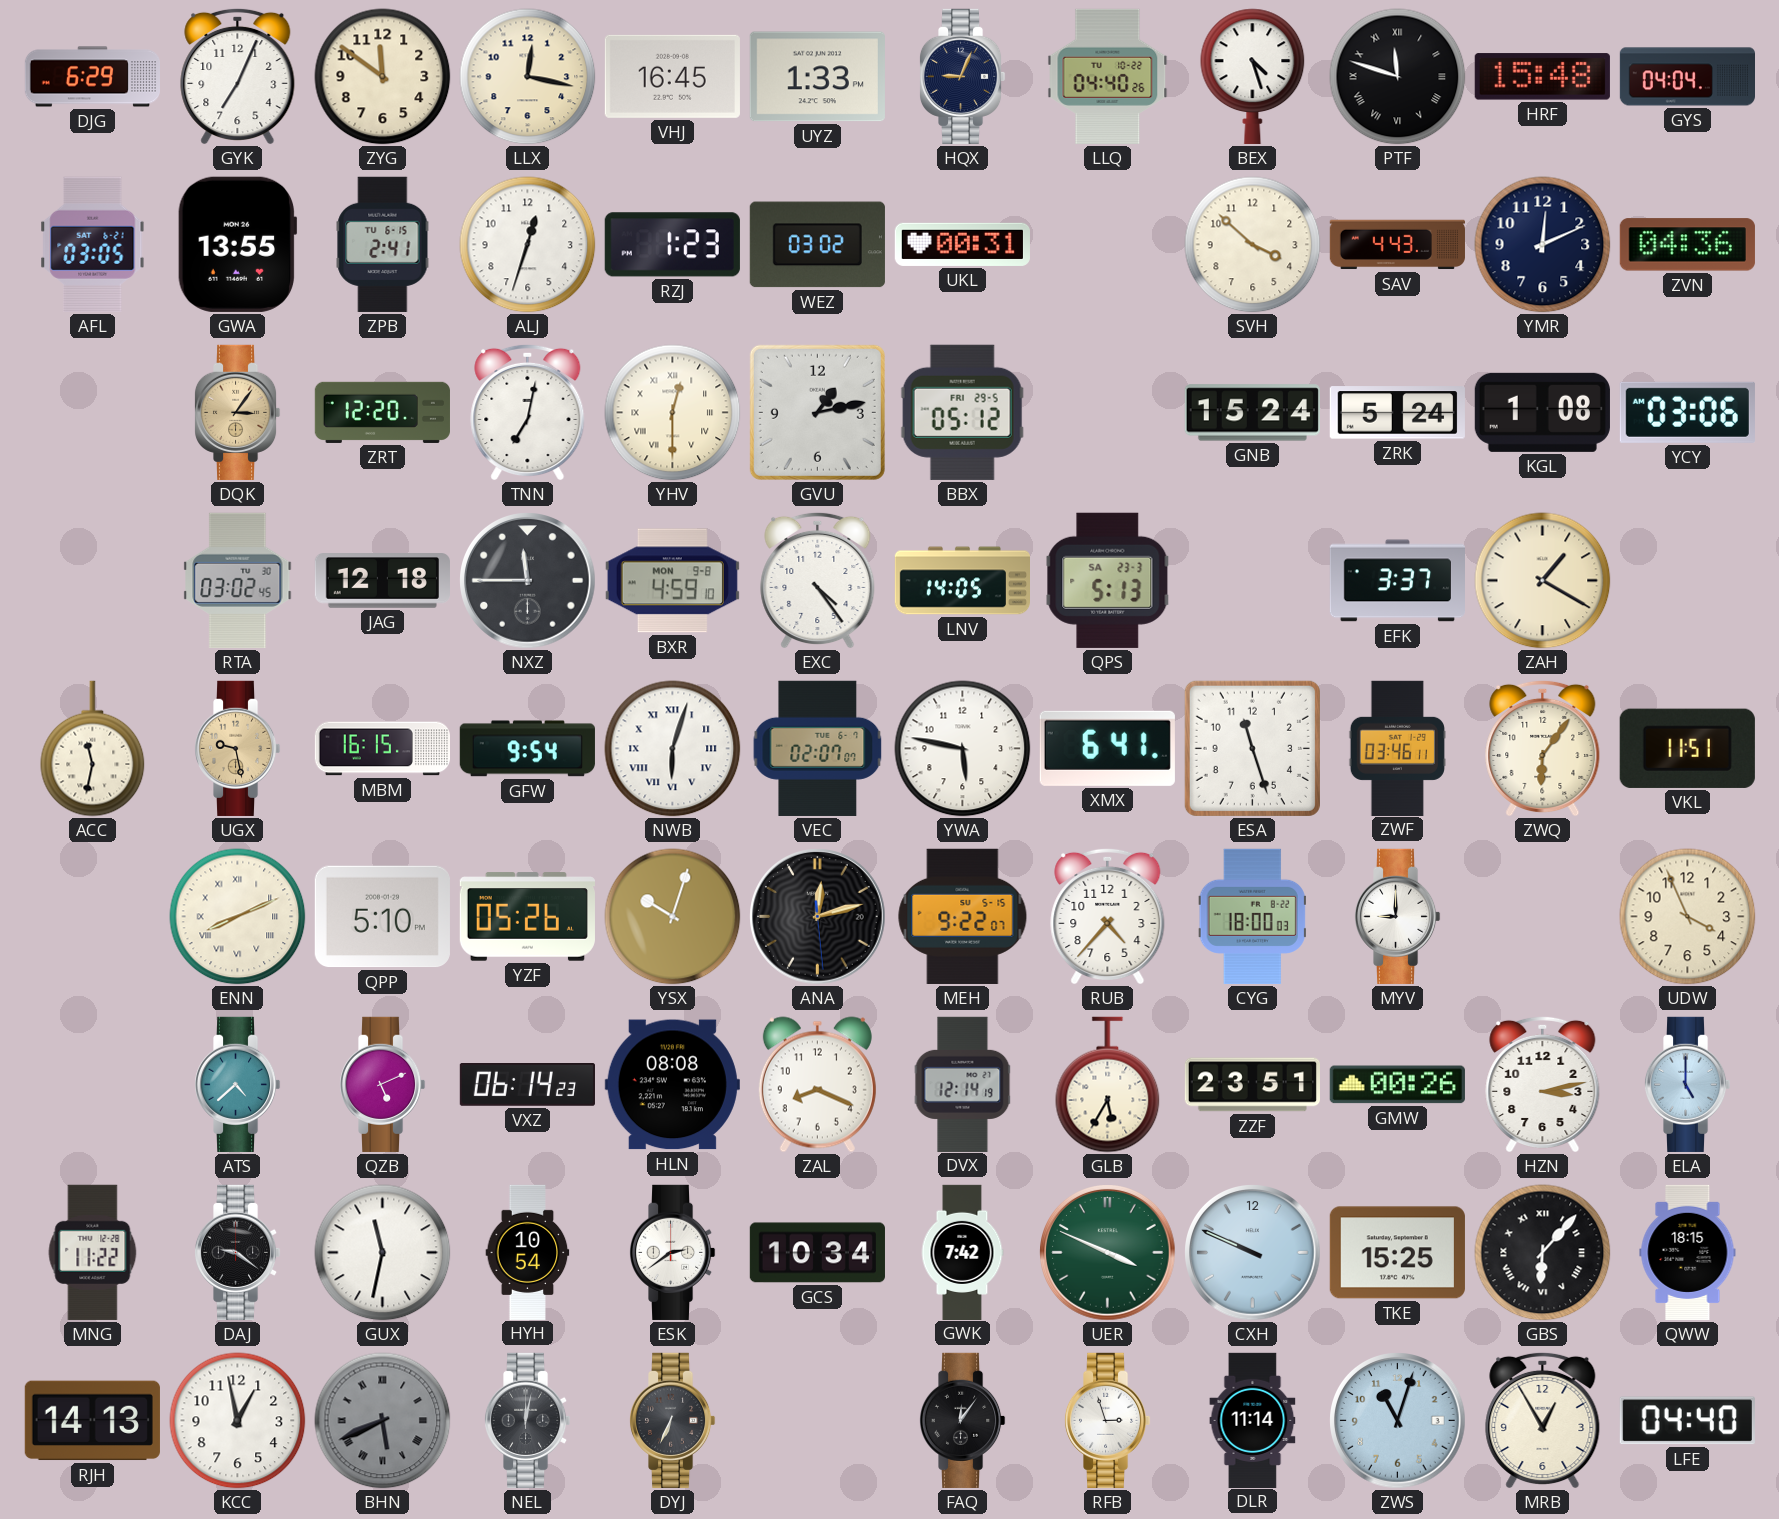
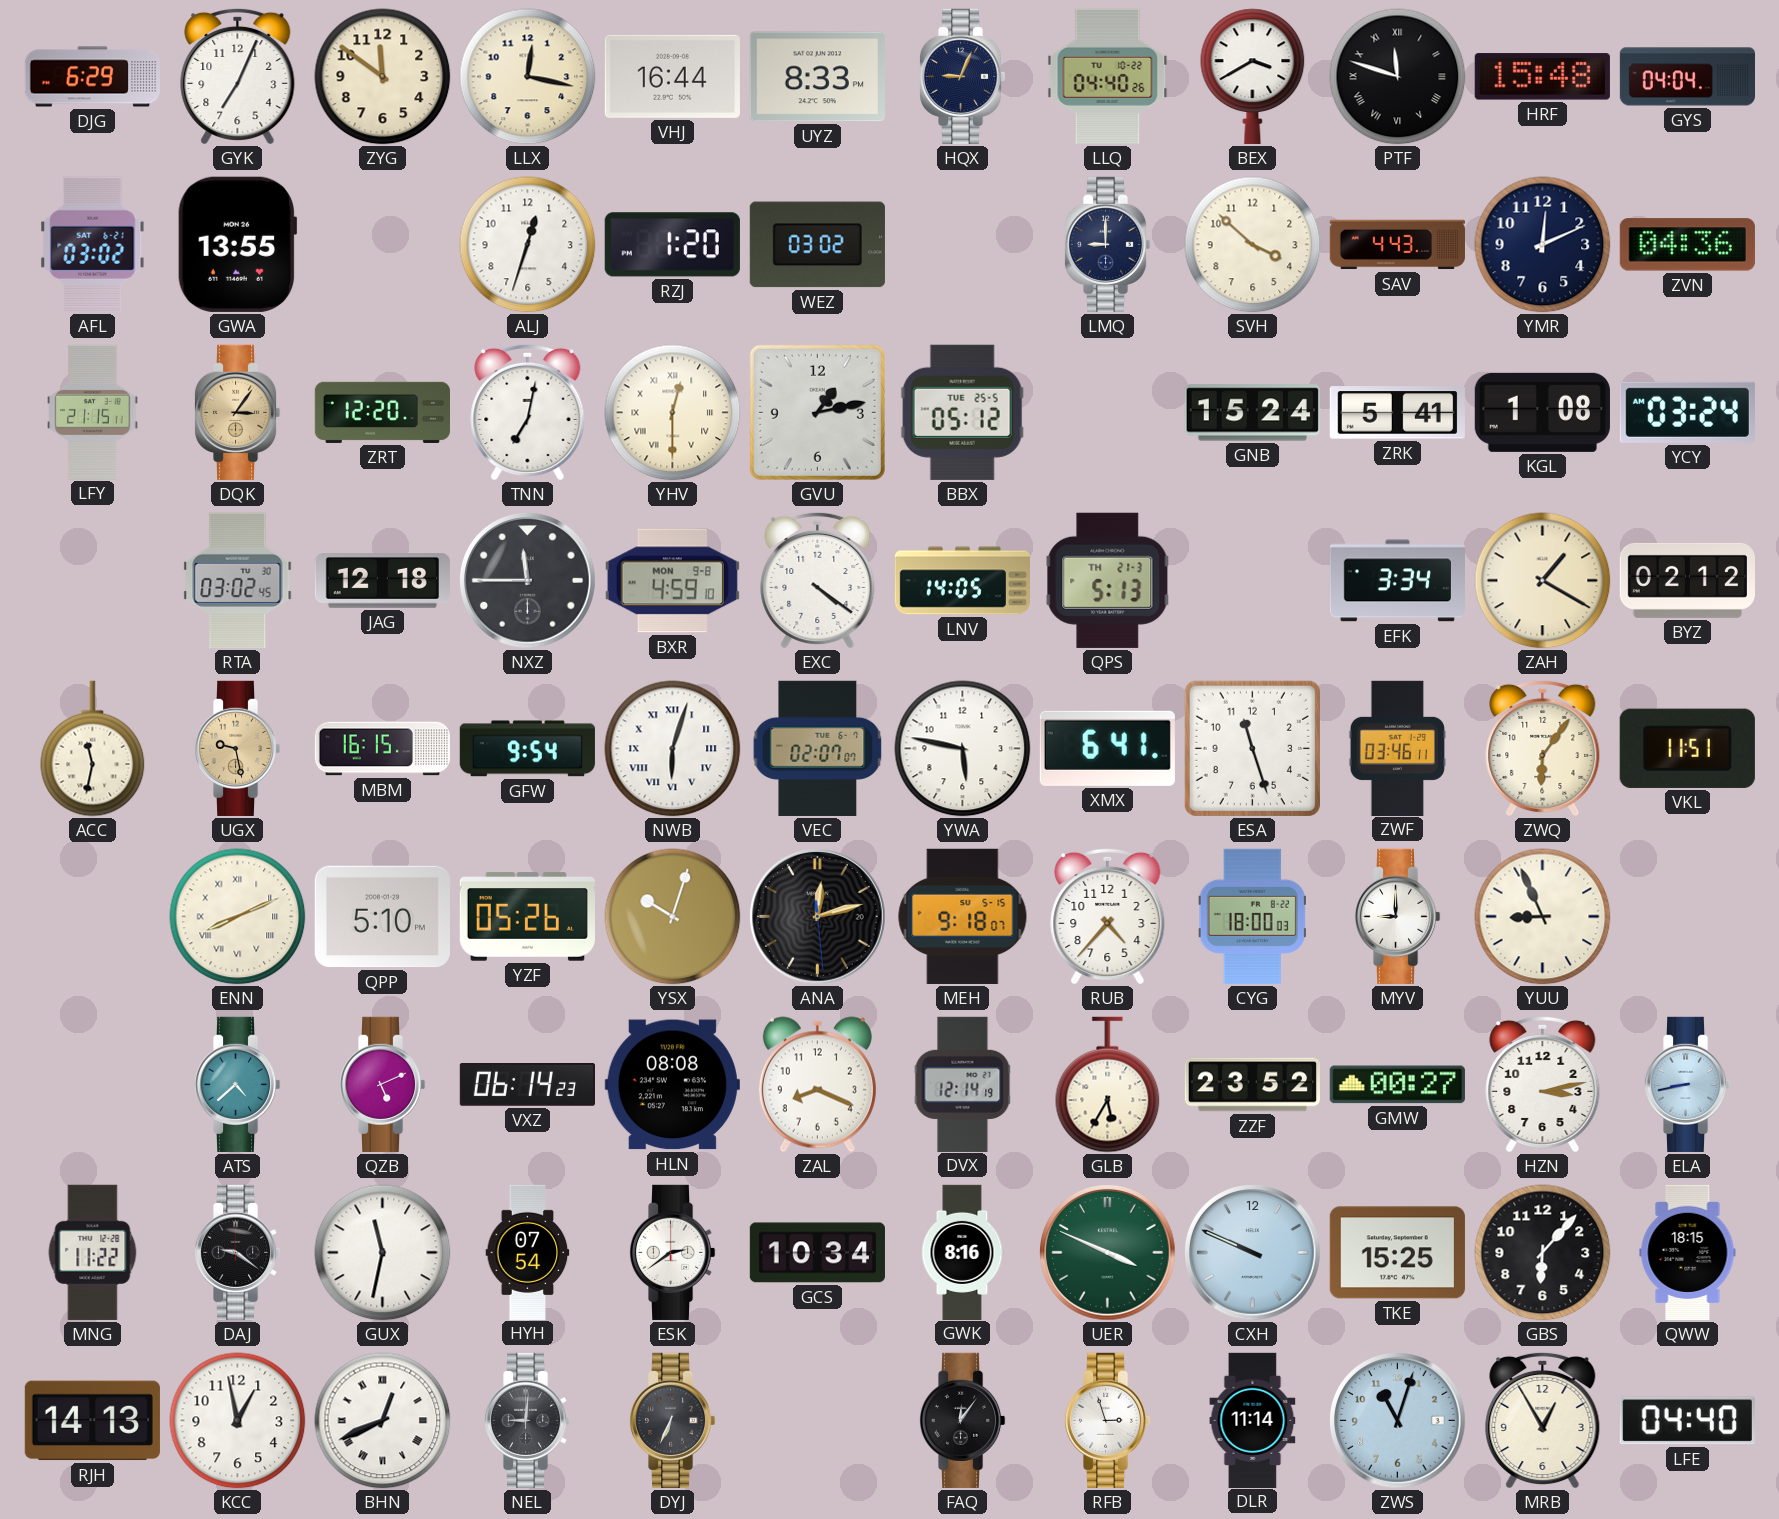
VHJ: 16:45 -> 16:44 (672, 76)
UYZ: 1:33 -> 8:33 (817, 77)
BEX: 4:27 -> 3:40 (1253, 76)
AFL: 03:05 -> 03:02 (93, 244)
ZPB: 2:41 -> none (383, 244)
RZJ: 1:23 -> 1:20 (672, 245)
UKL: 00:31 -> none (962, 244)
LMQ: none -> 9:00 (1107, 244)
LFY: none -> 21:15 (93, 412)
BBX date: FRI 29-5 -> TUE 25-5 (962, 412)
ZRK: 5:24 -> 5:41 (1397, 413)
YCY: 03:06 -> 03:24 (1687, 412)
EXC: 4:24 -> 4:21 (818, 580)
QPS date: SA 23-3 -> TH 21-3 (1108, 580)
EFK: 3:37 -> 3:34 (1397, 581)
BYZ: none -> 02:12 (1687, 580)
MEH: 9:22 -> 9:18 (963, 916)
YUU: none -> 8:56 (1543, 917)
UDW: 3:56 -> none (1688, 917)
ZZF: 23:51 -> 23:52 (1252, 1085)
GMW: 00:26 -> 00:27 (1397, 1085)
ELA: 5:00 -> 8:43 (1687, 1084)
HYH: 10:54 -> 07:54 (528, 1252)
GWK: 7:42 -> 8:16 (962, 1252)
GBS numerals: Roman -> Arabic (1543, 1253)
BHN: 5:41 -> 12:41 (383, 1421)
BHN dial: grey -> white (383, 1421)
NEL: 12:02 -> 9:01 (527, 1420)
